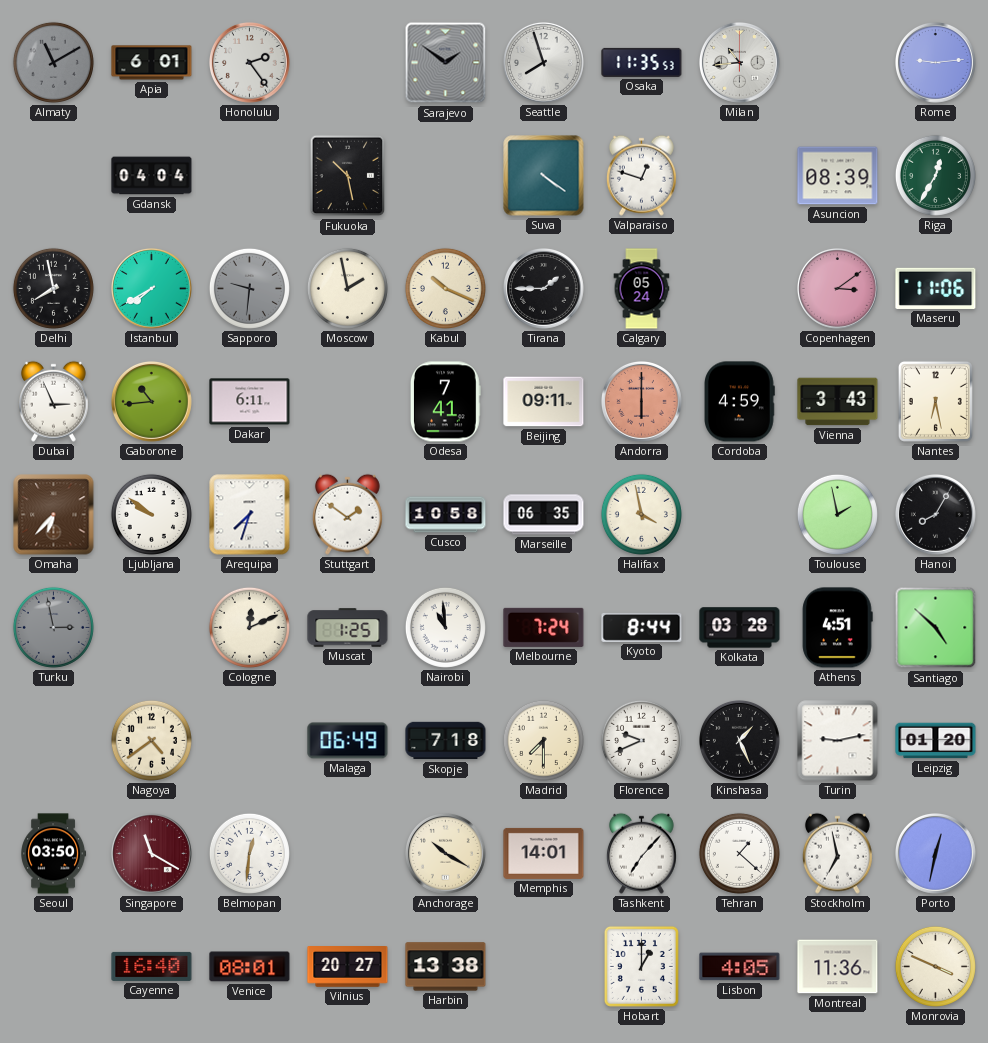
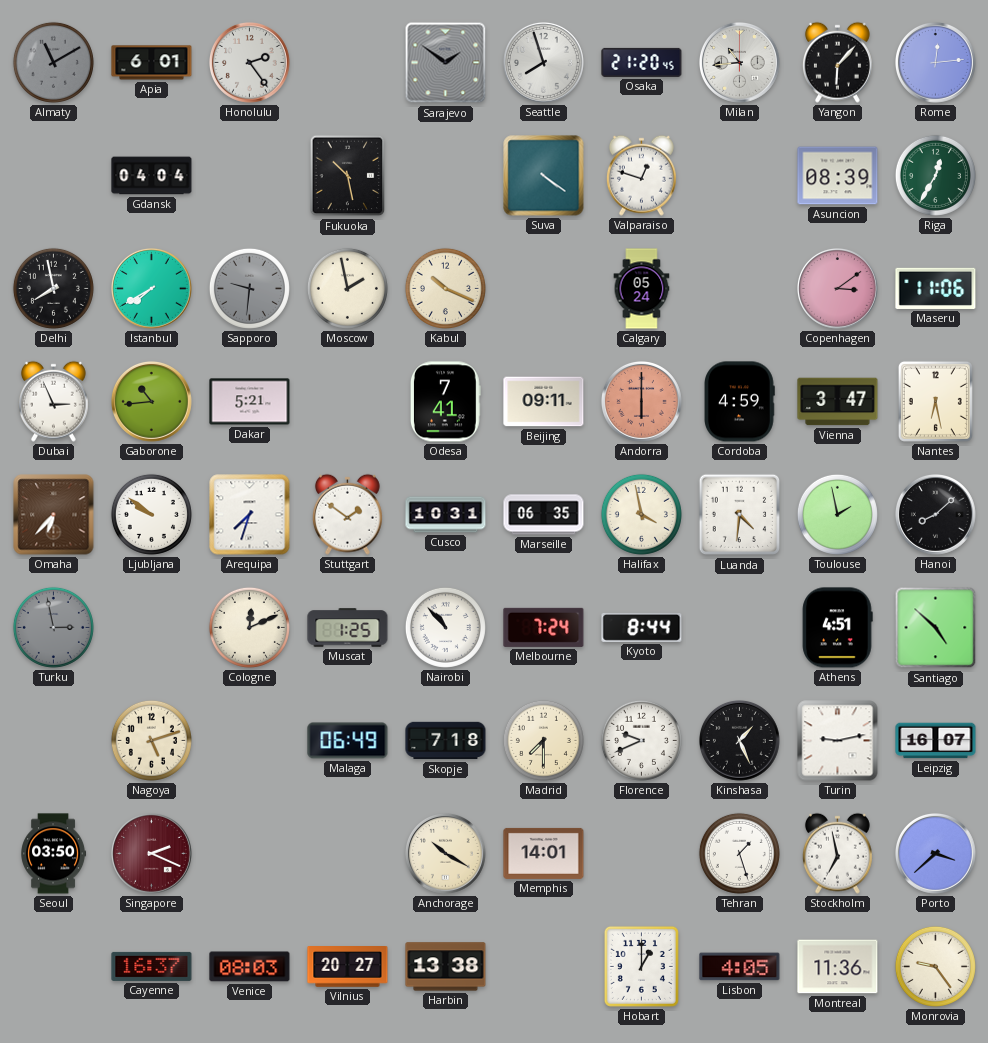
Osaka: 11:35 -> 21:20 (642, 62)
Yangon: none -> 6:07 (837, 62)
Rome: 9:14 -> 12:14 (936, 63)
Tirana: 1:45 -> none (544, 289)
Dakar: 6:11 -> 5:21 (250, 402)
Vienna: 3:43 -> 3:47 (838, 402)
Cusco: 10:58 -> 10:31 (446, 515)
Luanda: none -> 4:31 (740, 515)
Hanoi: 8:05 -> 8:08 (936, 515)
Nairobi: 10:59 -> 10:53 (445, 627)
Kolkata: 03:28 -> none (740, 628)
Nagoya: 4:39 -> 5:12 (151, 740)
Leipzig: 01:20 -> 16:07 (936, 741)
Singapore: 11:20 -> 2:19 (152, 854)
Belmopan: 12:31 -> none (249, 853)
Tashkent: 7:07 -> none (641, 853)
Tehran: 1:22 -> 1:27 (739, 853)
Porto: 12:32 -> 3:38 (936, 854)
Cayenne: 16:40 -> 16:37 (152, 966)
Venice: 08:01 -> 08:03 (250, 967)
Monrovia: 3:49 -> 9:24 (935, 966)
